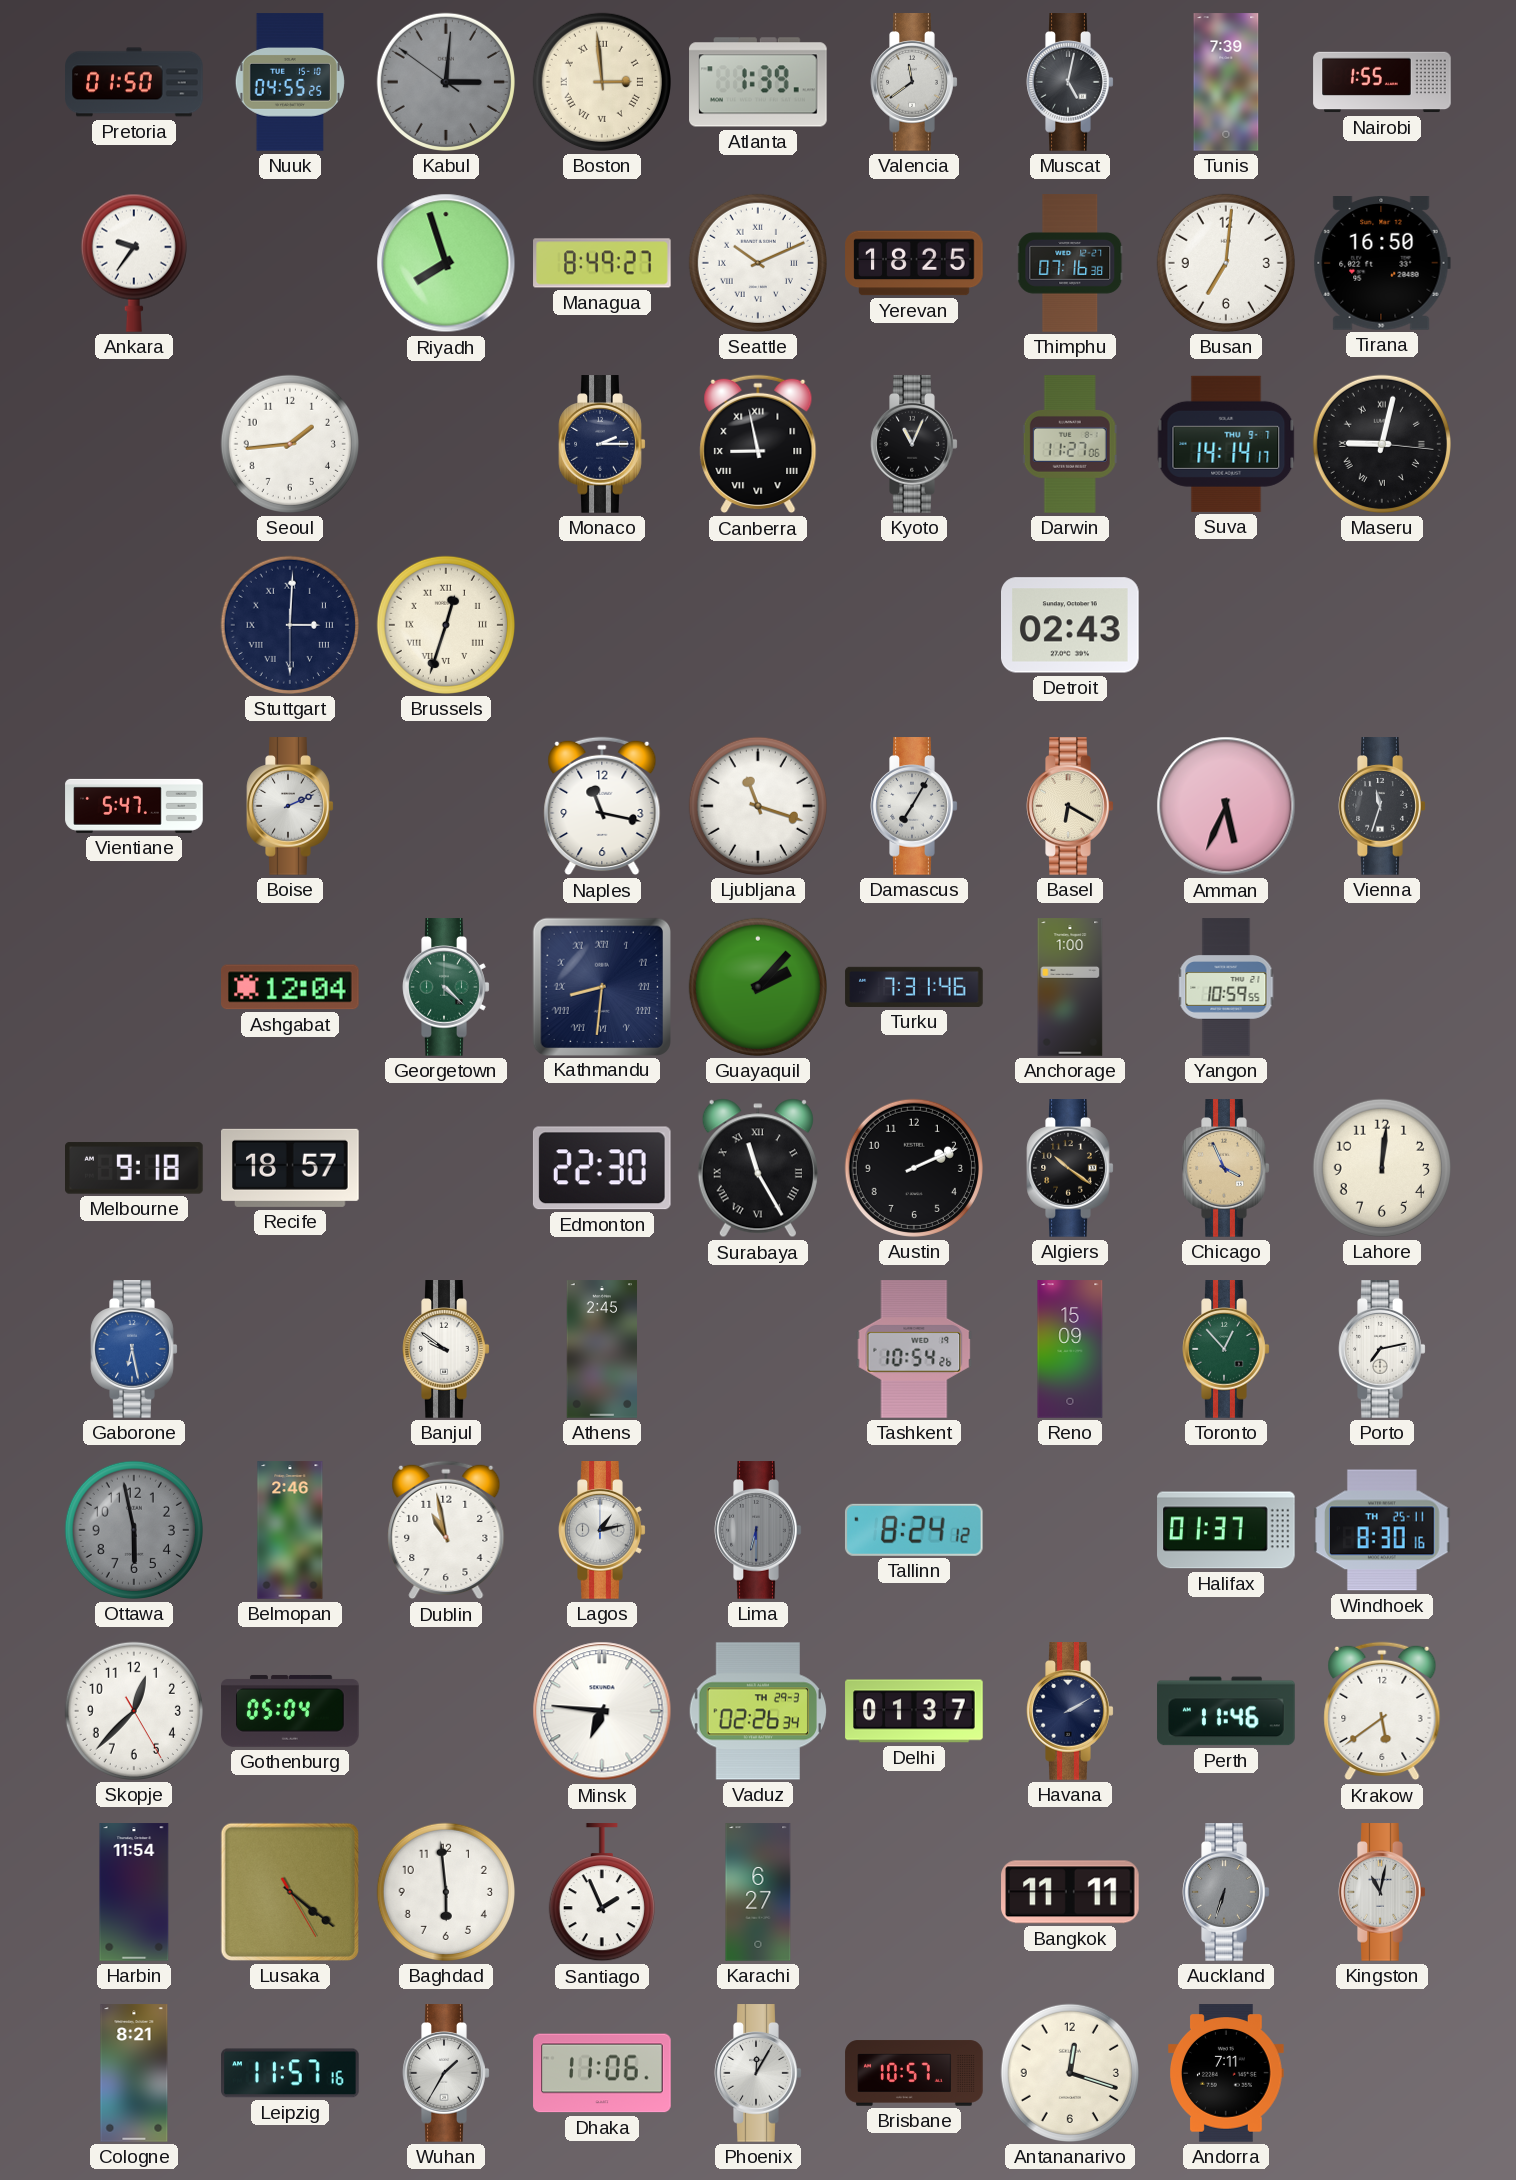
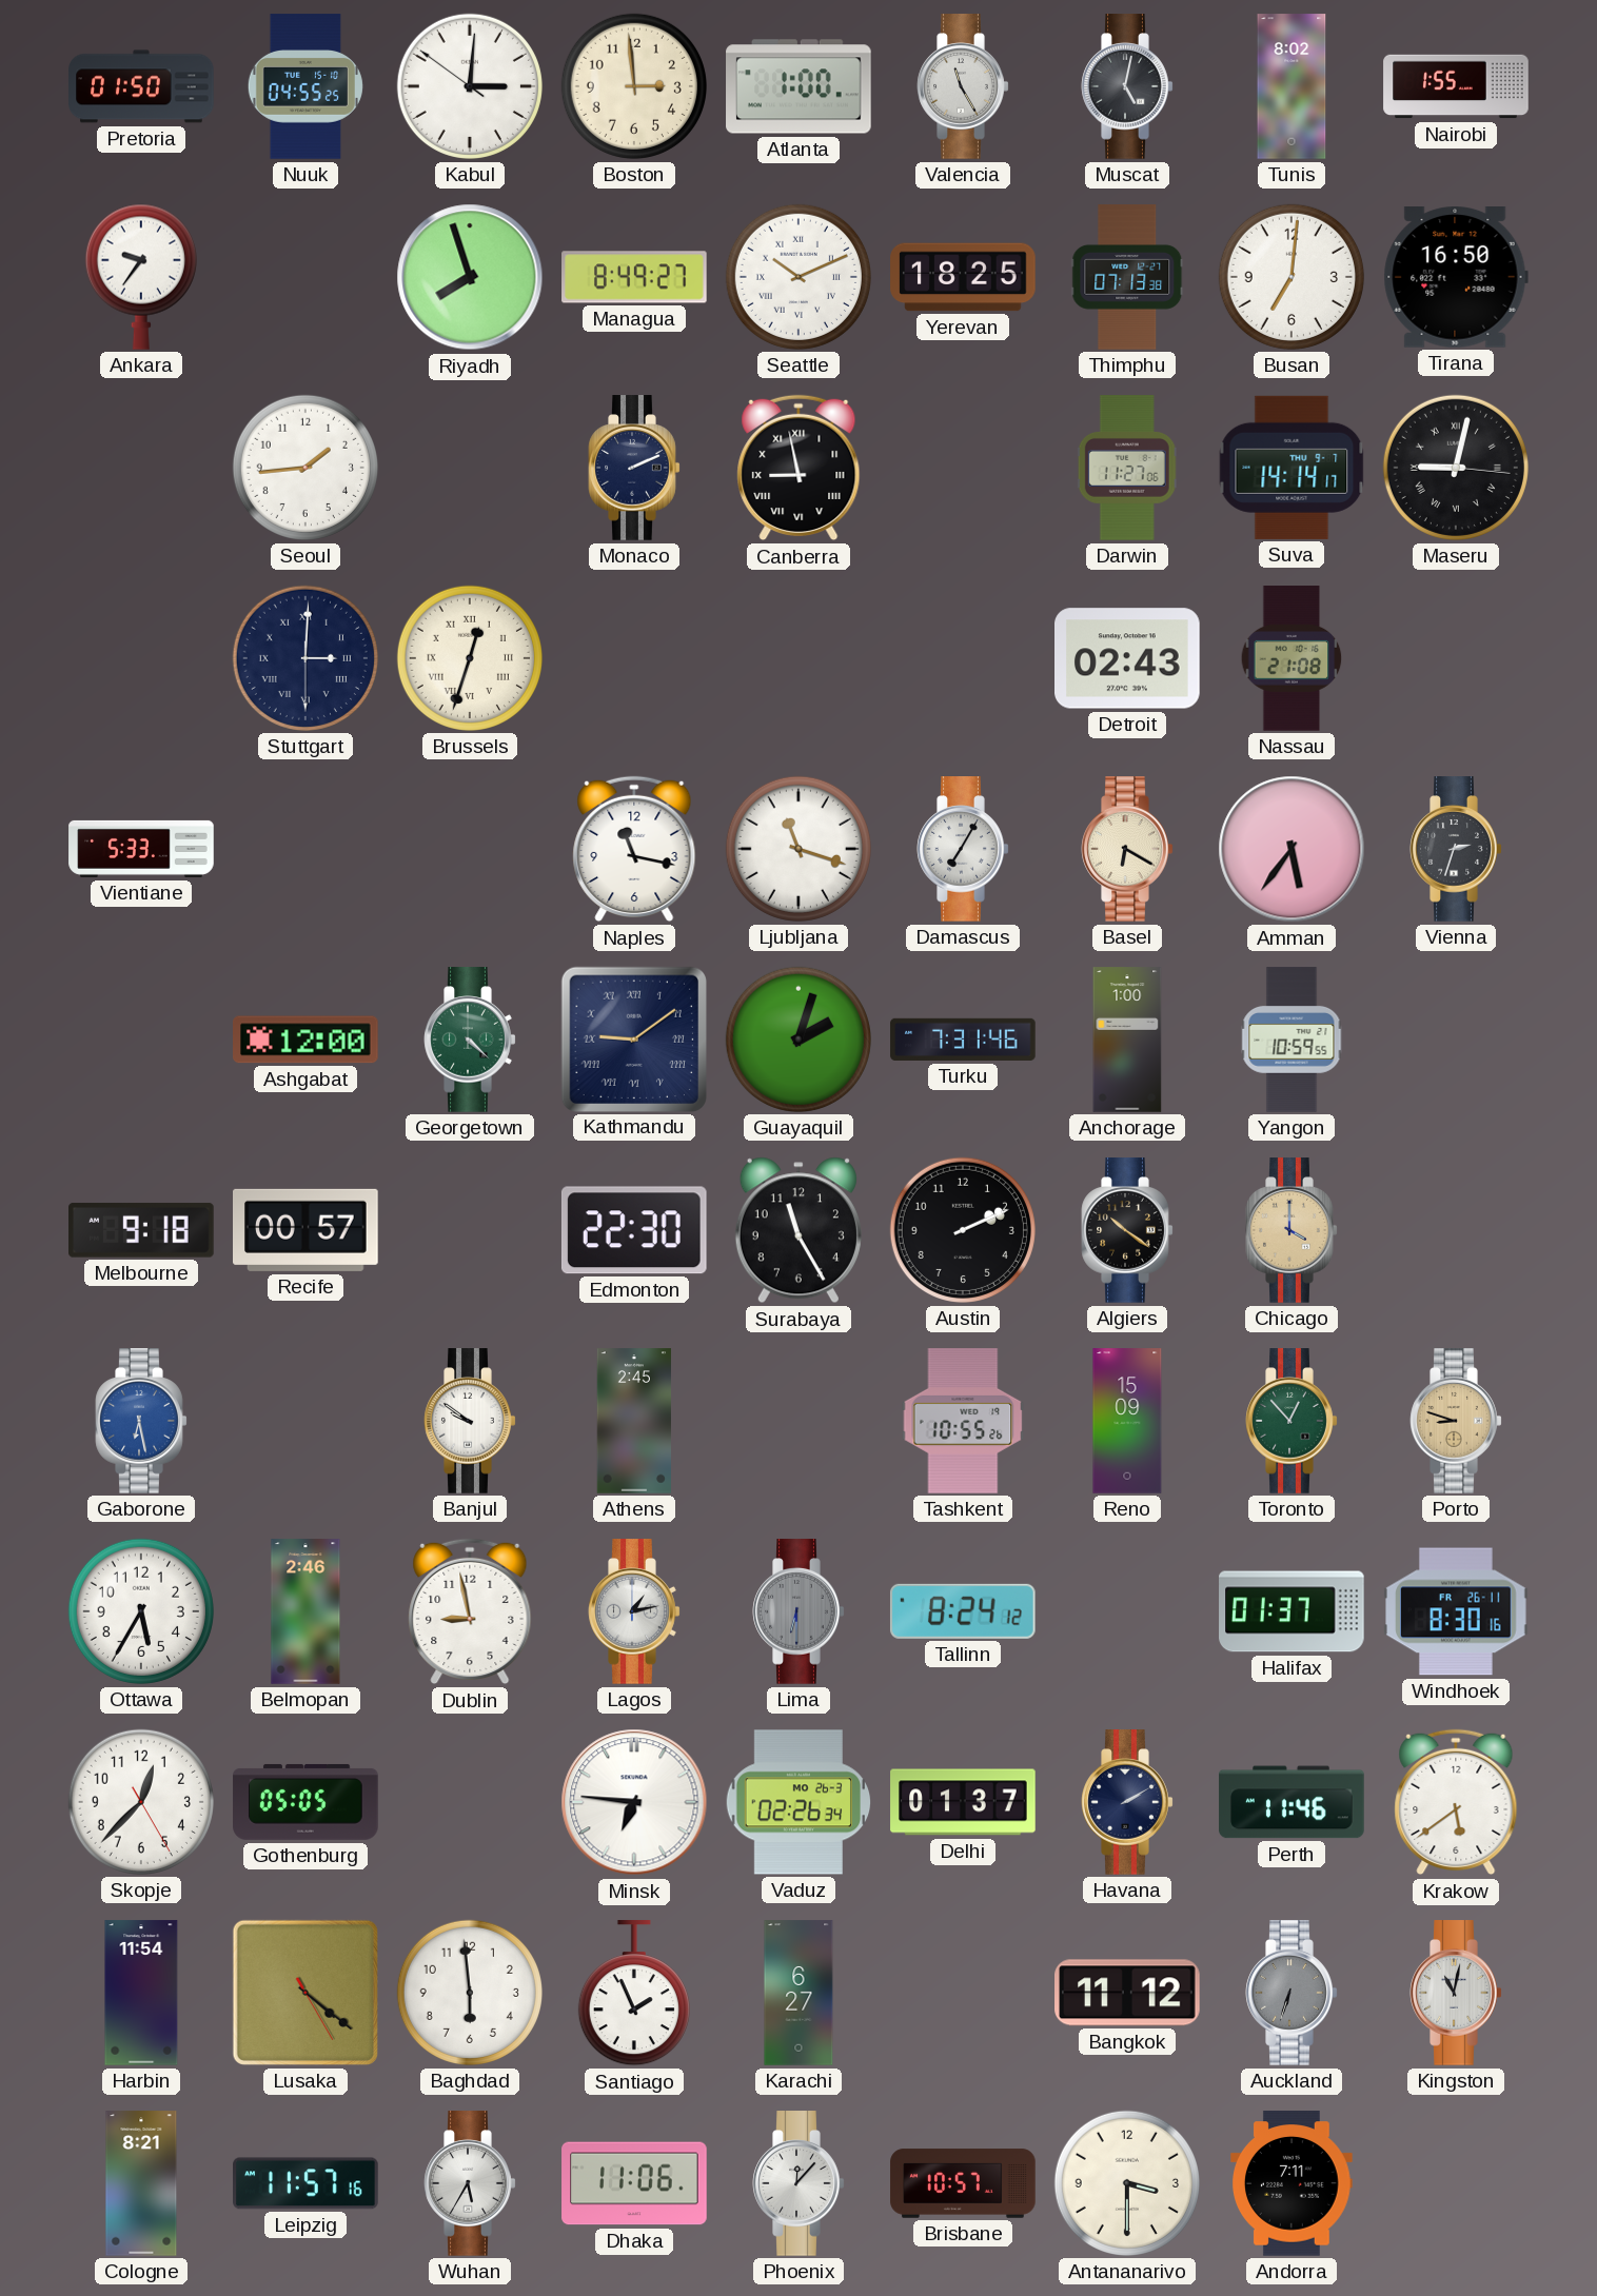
Kabul dial: grey -> white (470, 86)
Boston numerals: Roman -> Arabic (634, 86)
Atlanta: 1:39 -> 1:00 (798, 86)
Valencia: 11:39 -> 11:25 (963, 86)
Tunis: 7:39 -> 8:02 (1292, 86)
Thimphu: 07:16 -> 07:13 (1127, 277)
Monaco: 2:15 -> 2:11 (634, 468)
Kyoto: 11:04 -> none (914, 444)
Nassau: none -> 21:08 (1292, 658)
Vientiane: 5:47 -> 5:33 (141, 849)
Boise: 2:11 -> none (290, 806)
Amman: 5:34 -> 5:36 (1292, 849)
Vienna: 11:33 -> 2:33 (1456, 849)
Ashgabat: 12:04 -> 12:00 (307, 1040)
Kathmandu: 8:31 -> 9:09 (633, 1038)
Guayaquil: 2:07 -> 2:03 (798, 1040)
Recife: 18:57 -> 00:57 (305, 1230)
Surabaya numerals: Roman -> Arabic (798, 1230)
Chicago: 3:56 -> 4:00 (1292, 1230)
Lahore: 12:01 -> none (1382, 1168)
Tashkent: 10:54 -> 10:55 (963, 1421)
Porto: 7:13 -> 8:48 (1456, 1421)
Porto dial: white -> champagne (1456, 1421)
Ottawa: 5:58 -> 5:35 (141, 1611)
Ottawa dial: grey -> white (141, 1611)
Dublin: 10:58 -> 8:58 (470, 1611)
Windhoek date: TH 25-11 -> FR 26-11 (1456, 1611)
Gothenburg: 05:04 -> 05:05 (305, 1802)
Vaduz date: TH 29-3 -> MO 26-3 (798, 1802)
Bangkok: 11:11 -> 11:12 (1127, 1993)
Wuhan: 1:35 -> 5:35 (470, 2183)
Phoenix: 12:05 -> 12:07 (798, 2183)
Antananarivo: 12:18 -> 3:30 (1127, 2183)
